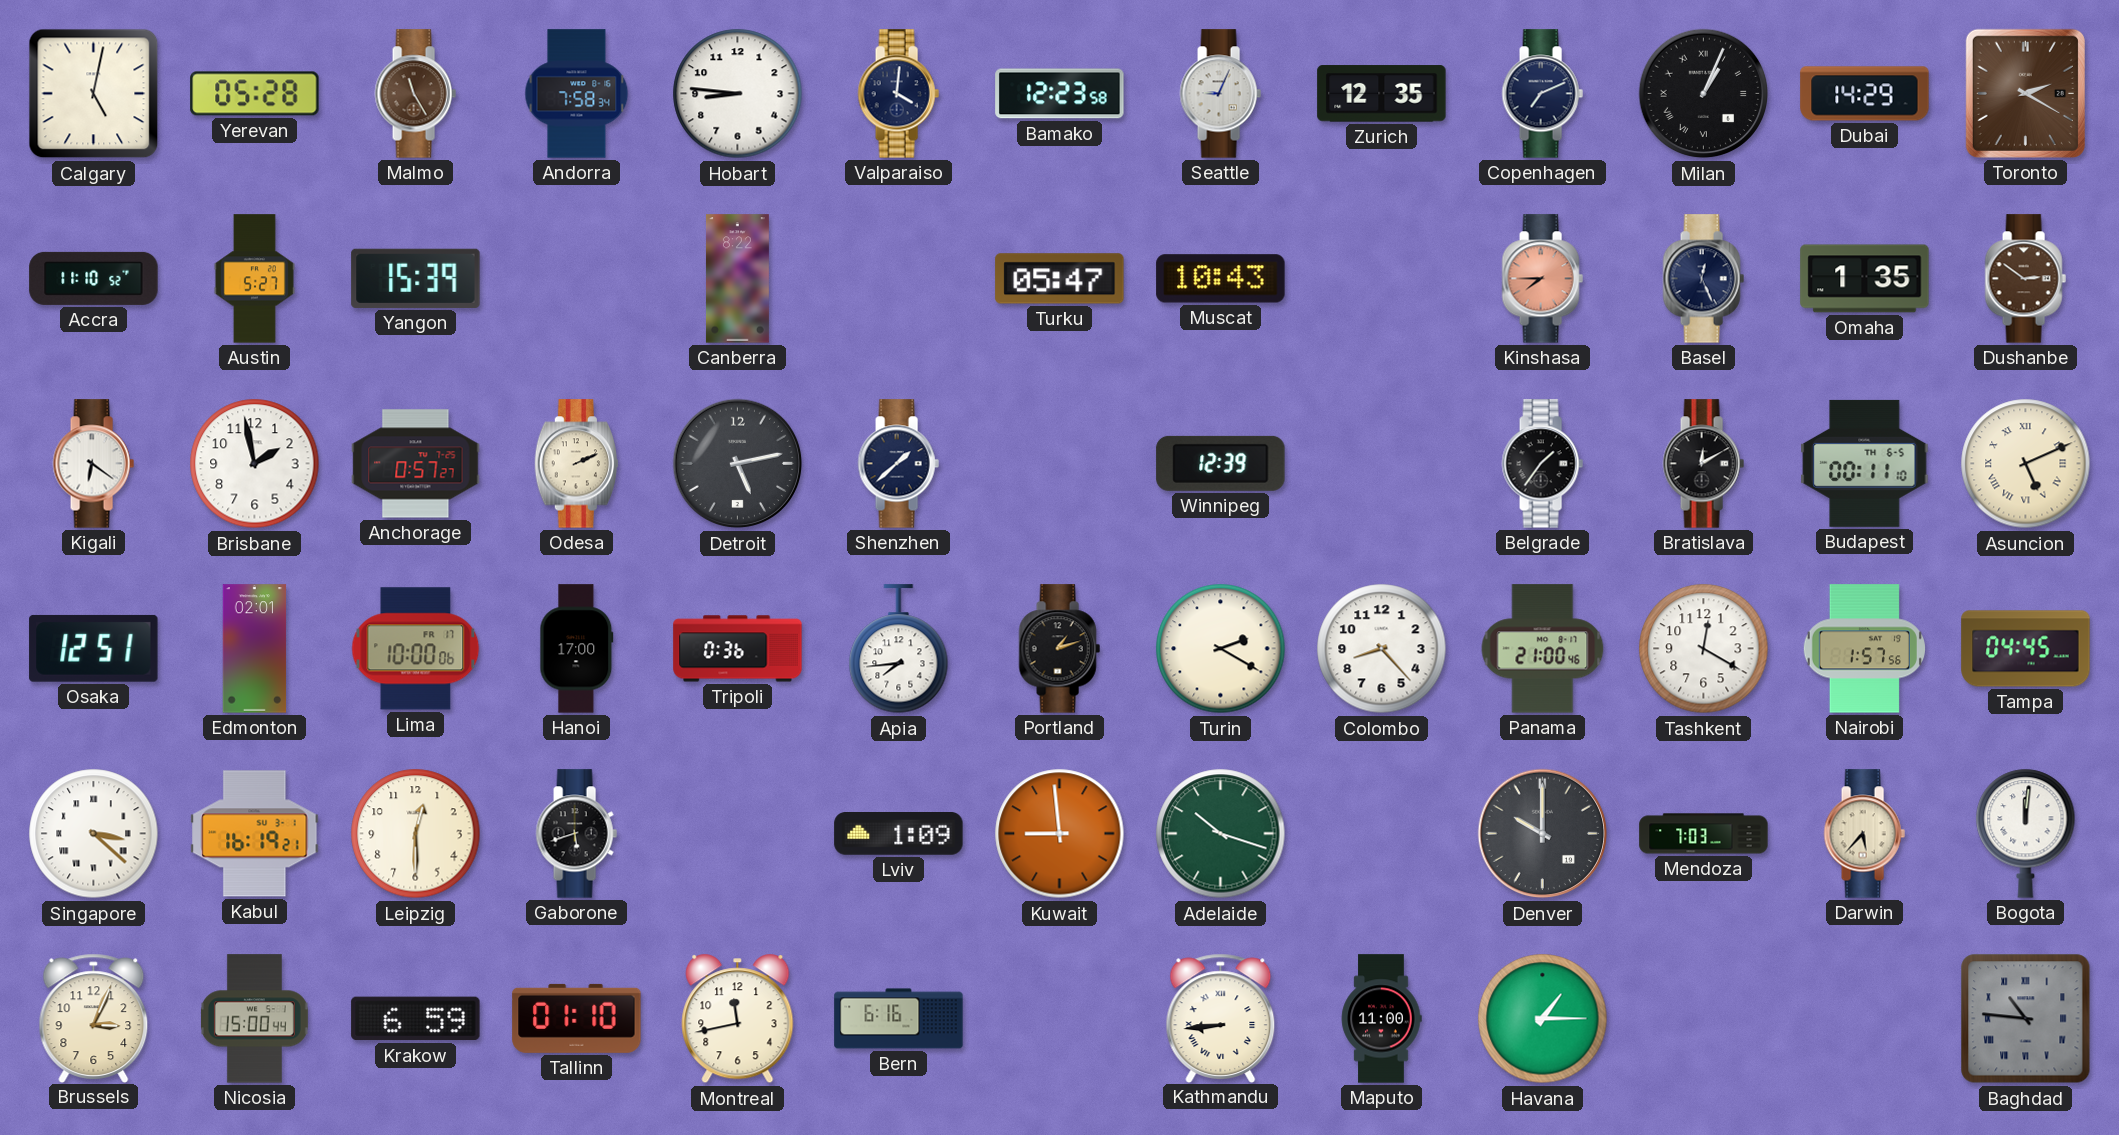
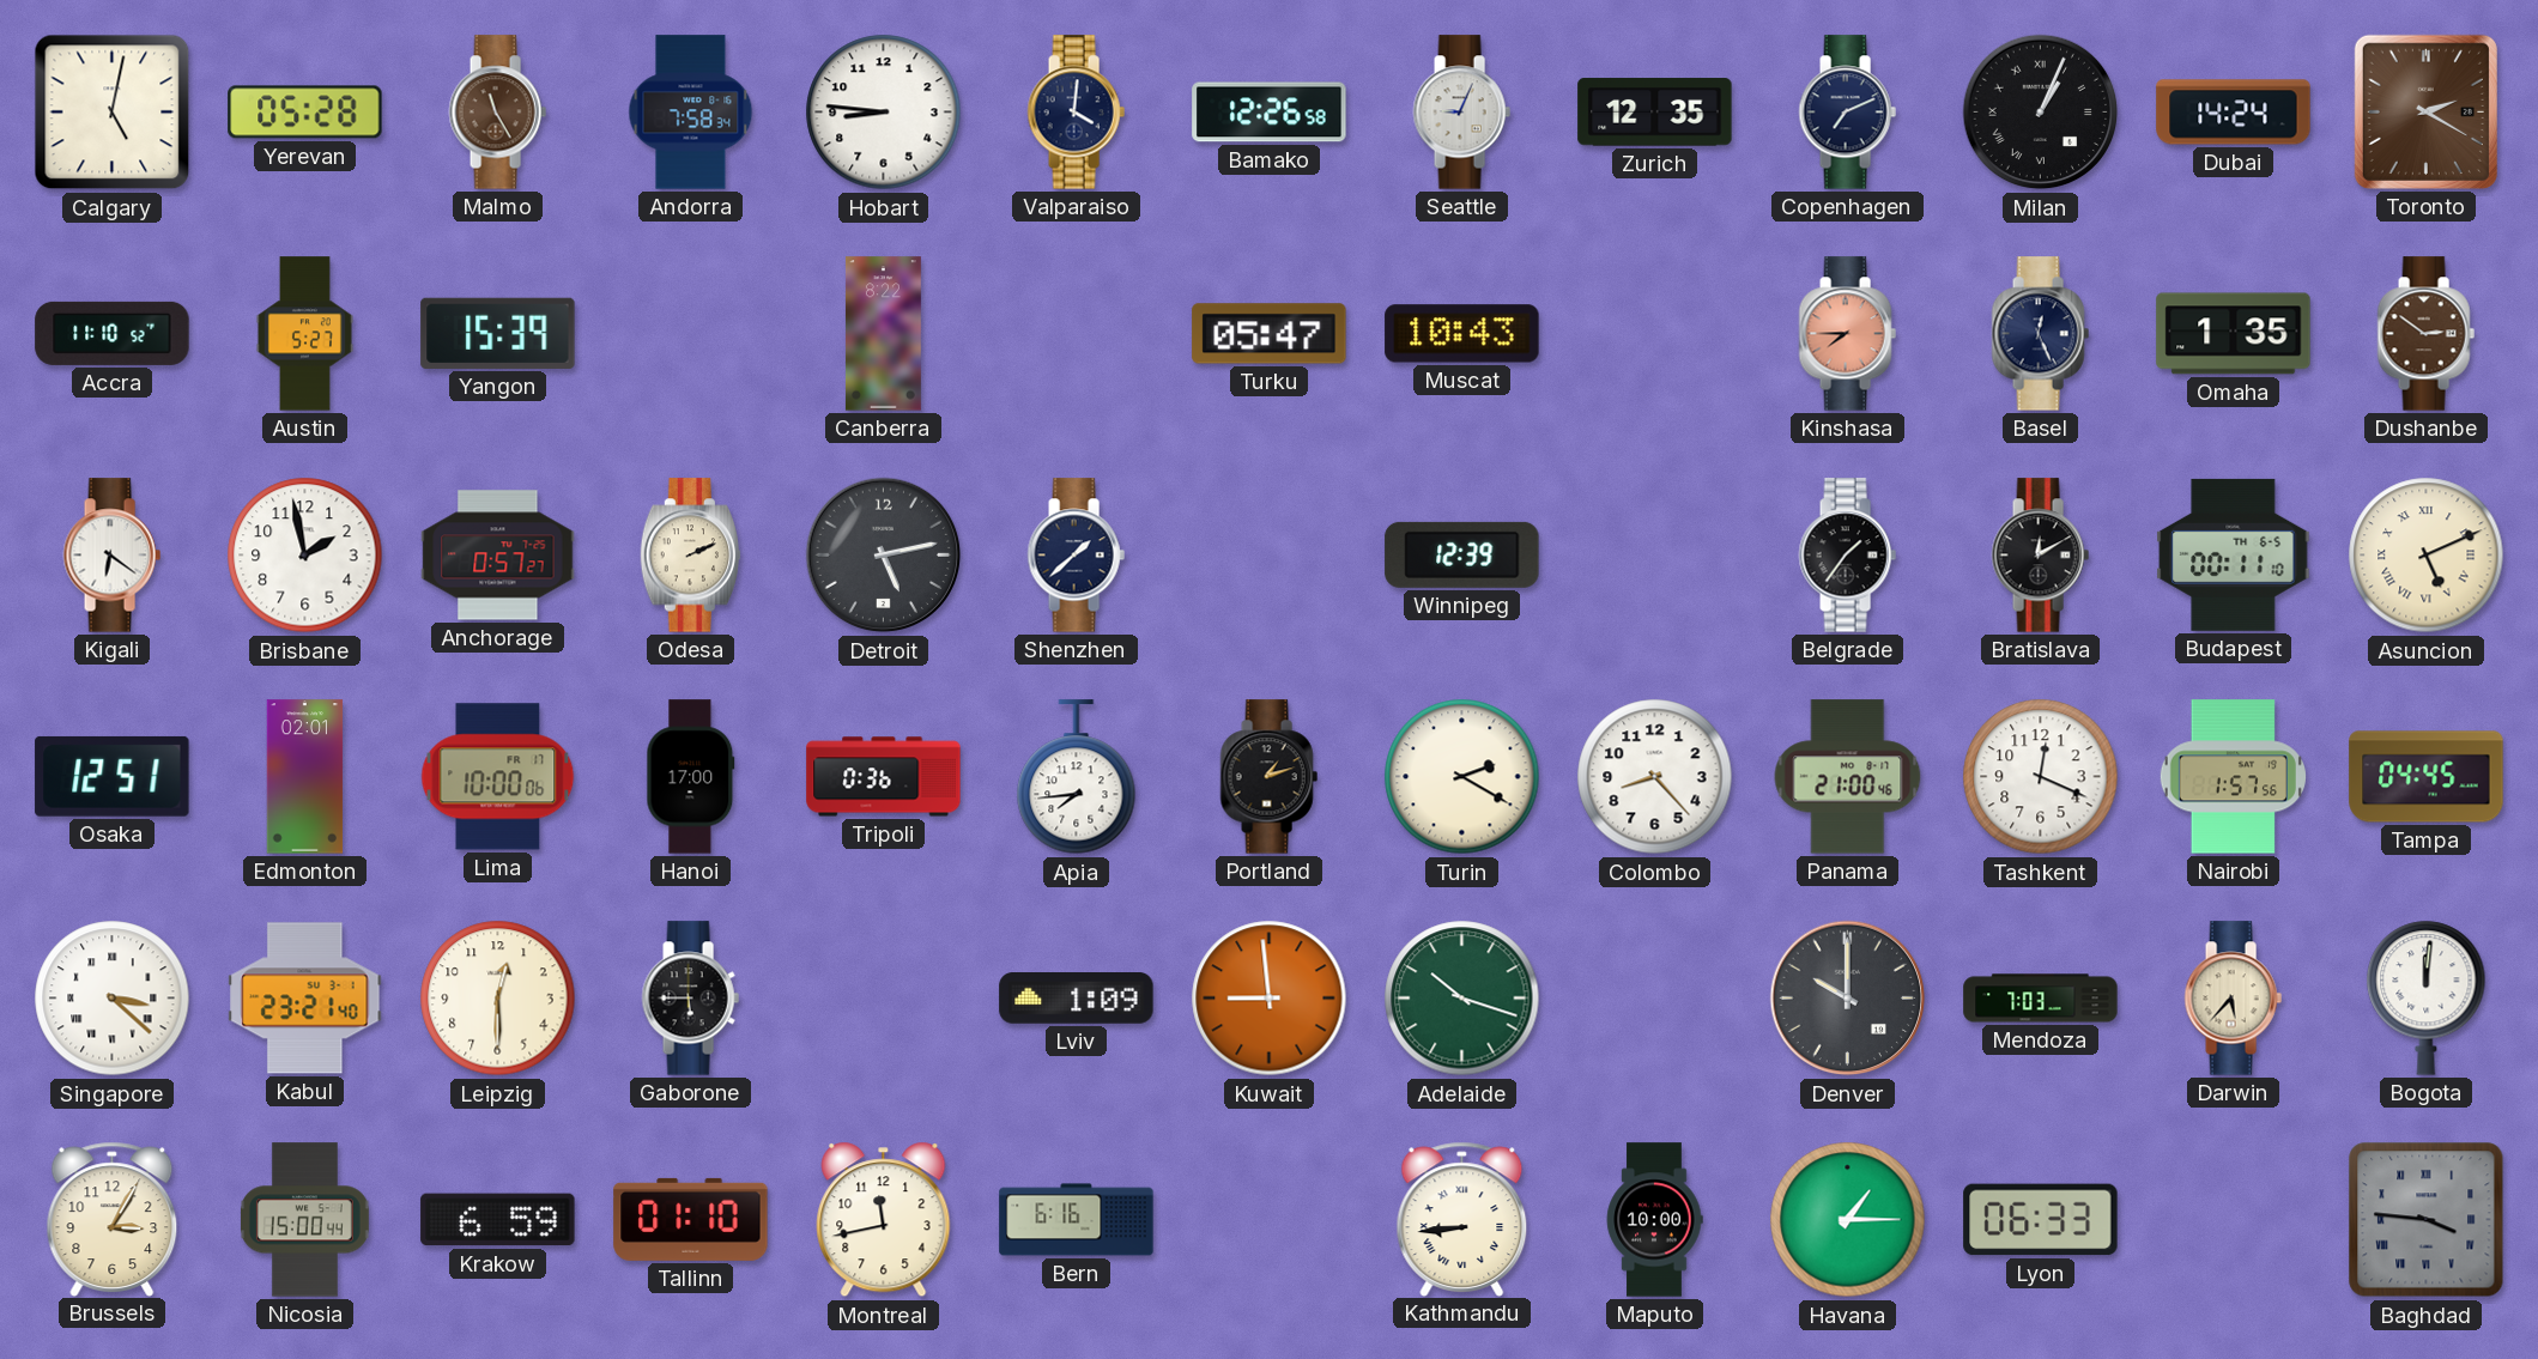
Bamako: 12:23 -> 12:26 (1270, 113)
Dubai: 14:29 -> 14:24 (2234, 113)
Tashkent: 12:20 -> 12:19 (2041, 777)
Kabul: 16:19 -> 23:21 (305, 999)
Gaborone: 5:42 -> 5:45 (690, 999)
Brussels: 3:04 -> 3:05 (113, 1219)
Maputo: 11:00 -> 10:00 (1654, 1220)
Lyon: none -> 06:33 (2041, 1220)
Baghdad: 10:46 -> 3:46 (2427, 1220)
